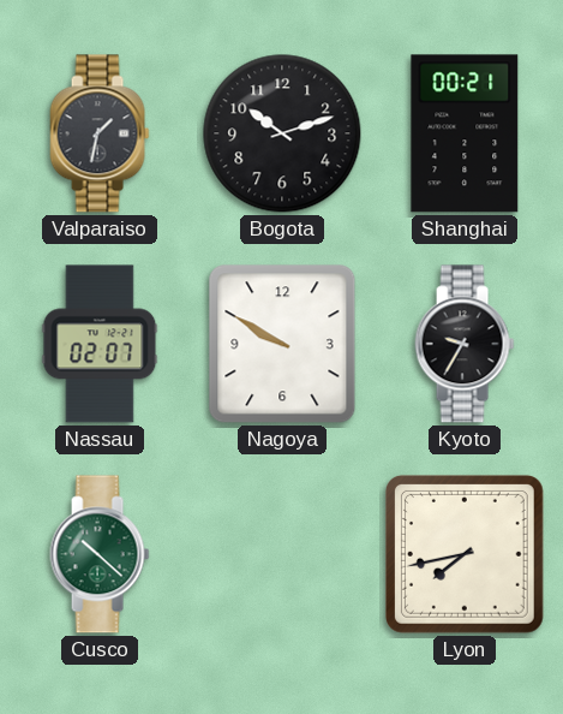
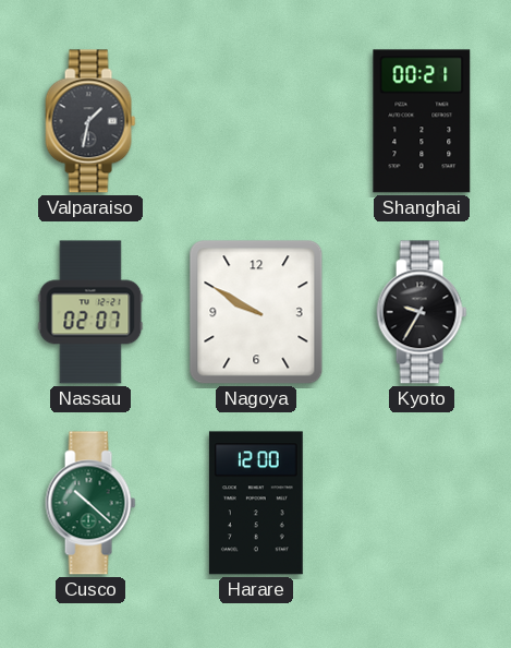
Bogota: 10:12 -> none (282, 133)
Harare: none -> 12:00 (256, 503)
Lyon: 7:43 -> none (465, 554)
